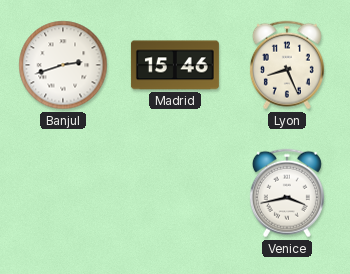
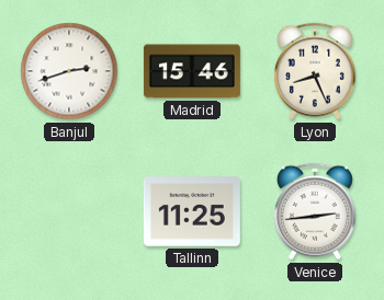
Tallinn: none -> 11:25 (192, 211)
Venice: 3:43 -> 2:44 (315, 211)
